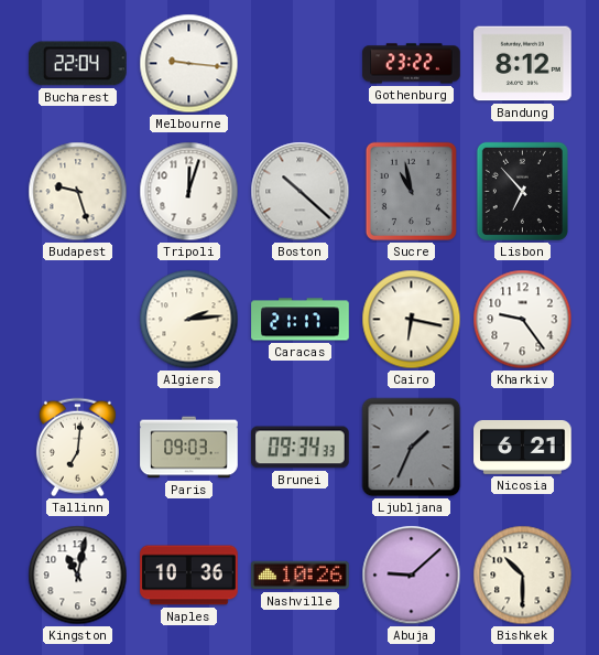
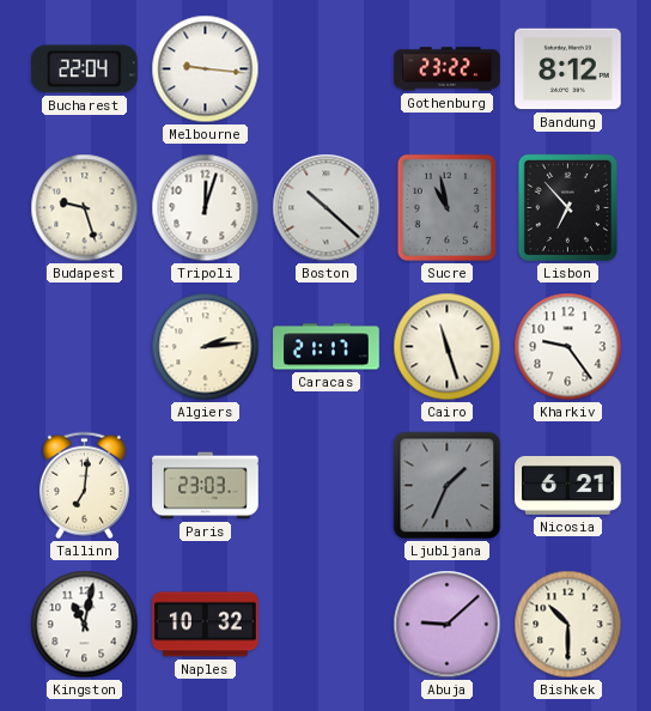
Cairo: 6:17 -> 11:27 (448, 347)
Paris: 09:03 -> 23:03 (206, 486)
Brunei: 09:34 -> none (301, 448)
Naples: 10:36 -> 10:32 (206, 625)
Nashville: 10:26 -> none (301, 576)
